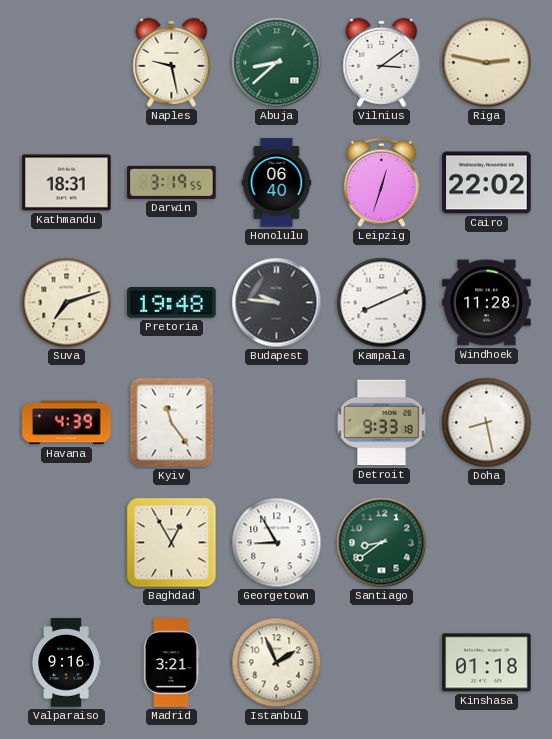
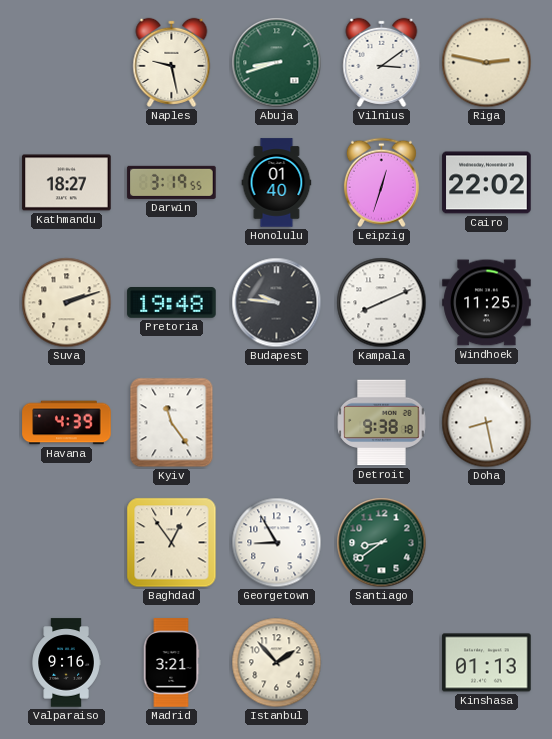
Abuja: 8:38 -> 8:42 (277, 63)
Kathmandu: 18:31 -> 18:27 (67, 183)
Honolulu: 06:40 -> 01:40 (277, 183)
Suva: 7:12 -> 2:12 (67, 303)
Windhoek: 11:28 -> 11:25 (487, 303)
Detroit: 9:33 -> 9:38 (382, 423)
Baghdad: 12:55 -> 12:54 (172, 543)
Istanbul: 1:56 -> 1:53 (277, 663)
Kinshasa: 01:18 -> 01:13 (487, 663)
